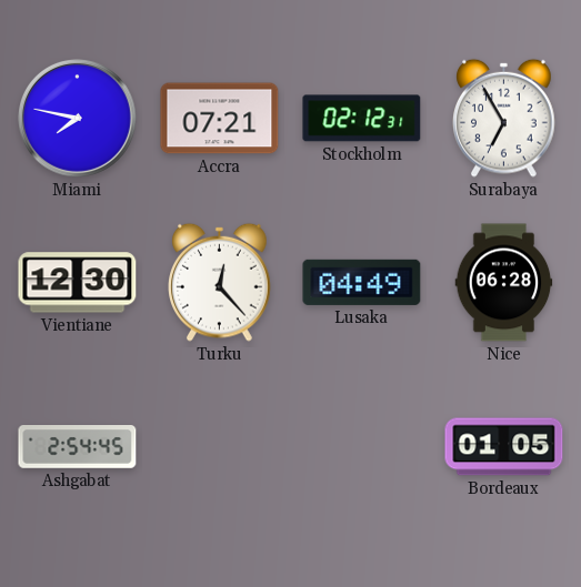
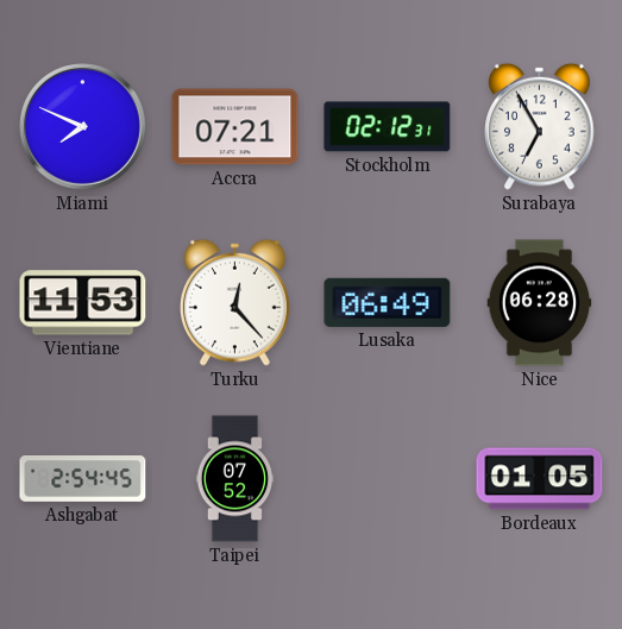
Miami: 7:47 -> 7:49 (83, 127)
Vientiane: 12:30 -> 11:53 (83, 303)
Lusaka: 04:49 -> 06:49 (388, 302)
Taipei: none -> 07:52 (235, 479)
